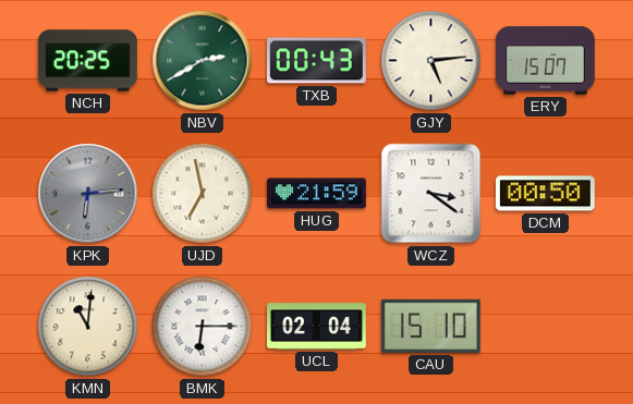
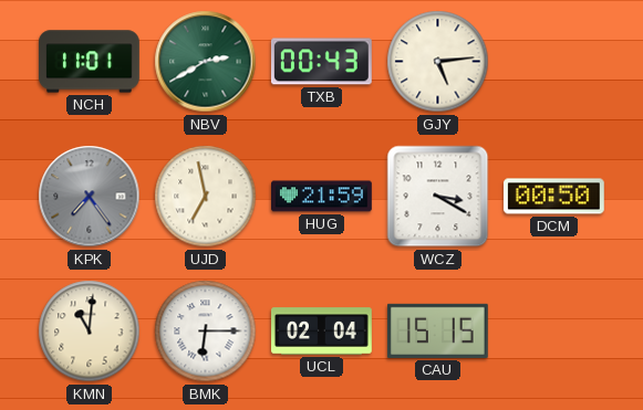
NCH: 20:25 -> 11:01 (90, 62)
ERY: 15:07 -> none (546, 61)
KPK: 6:14 -> 7:24 (90, 197)
WCZ: 3:21 -> 3:20 (438, 197)
CAU: 15:10 -> 15:15 (437, 330)
